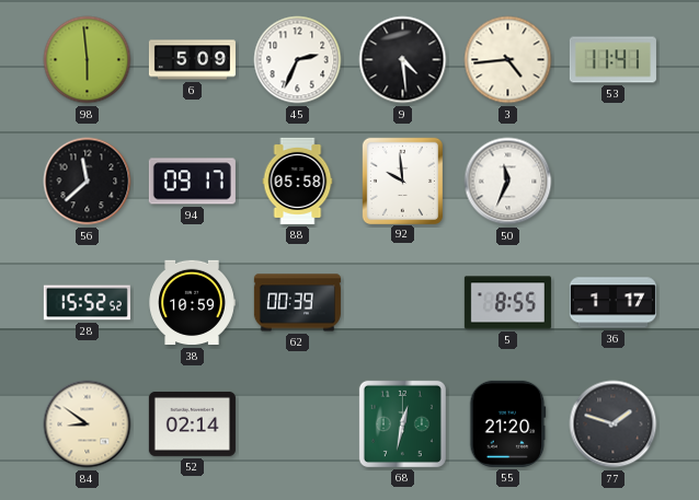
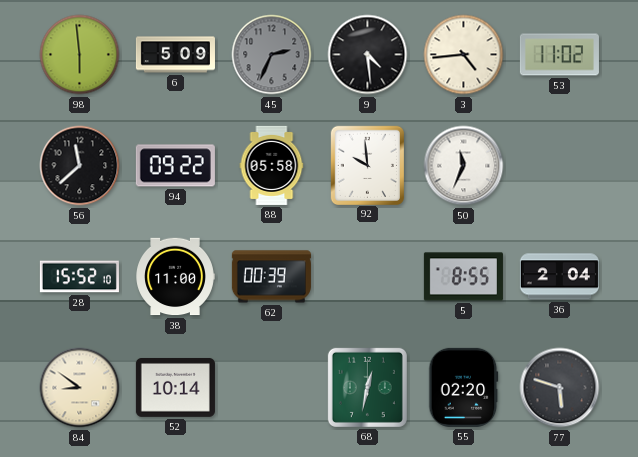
45 dial: white -> grey (272, 55)
53: 11:41 -> 11:02 (559, 55)
94: 09:17 -> 09:22 (175, 166)
28: 15:52:52 -> 15:52:10 (79, 277)
38: 10:59 -> 11:00 (175, 277)
36: 1:17 -> 2:04 (559, 277)
52: 02:14 -> 10:14 (175, 387)
55: 21:20 -> 02:20 (464, 387)
77: 1:48 -> 5:48 (560, 388)
